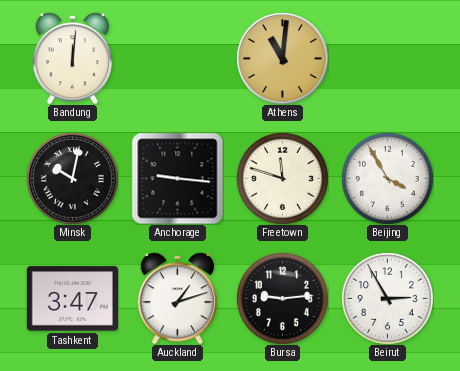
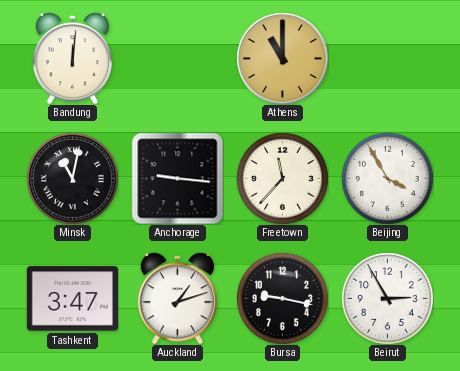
Athens: 11:01 -> 11:00 (282, 58)
Minsk: 10:02 -> 11:02 (73, 179)
Freetown: 11:48 -> 11:37 (283, 179)
Bursa: 9:14 -> 9:17 (283, 299)
